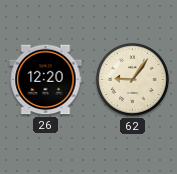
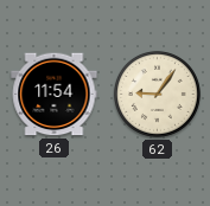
26: 12:20 -> 11:54 (55, 95)
